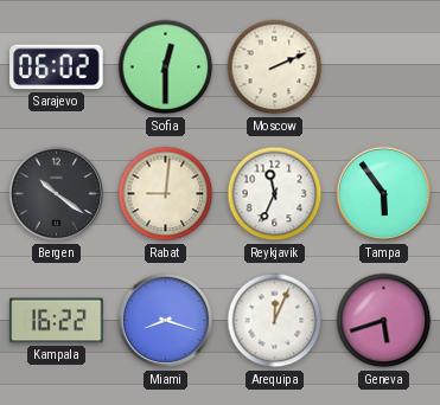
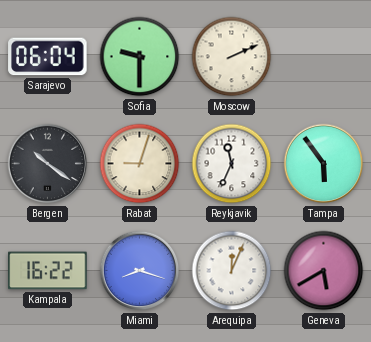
Sarajevo: 06:02 -> 06:04 (48, 57)
Sofia: 12:30 -> 9:30 (140, 57)
Rabat: 9:01 -> 9:03 (140, 164)
Geneva: 5:42 -> 5:40 (324, 271)
